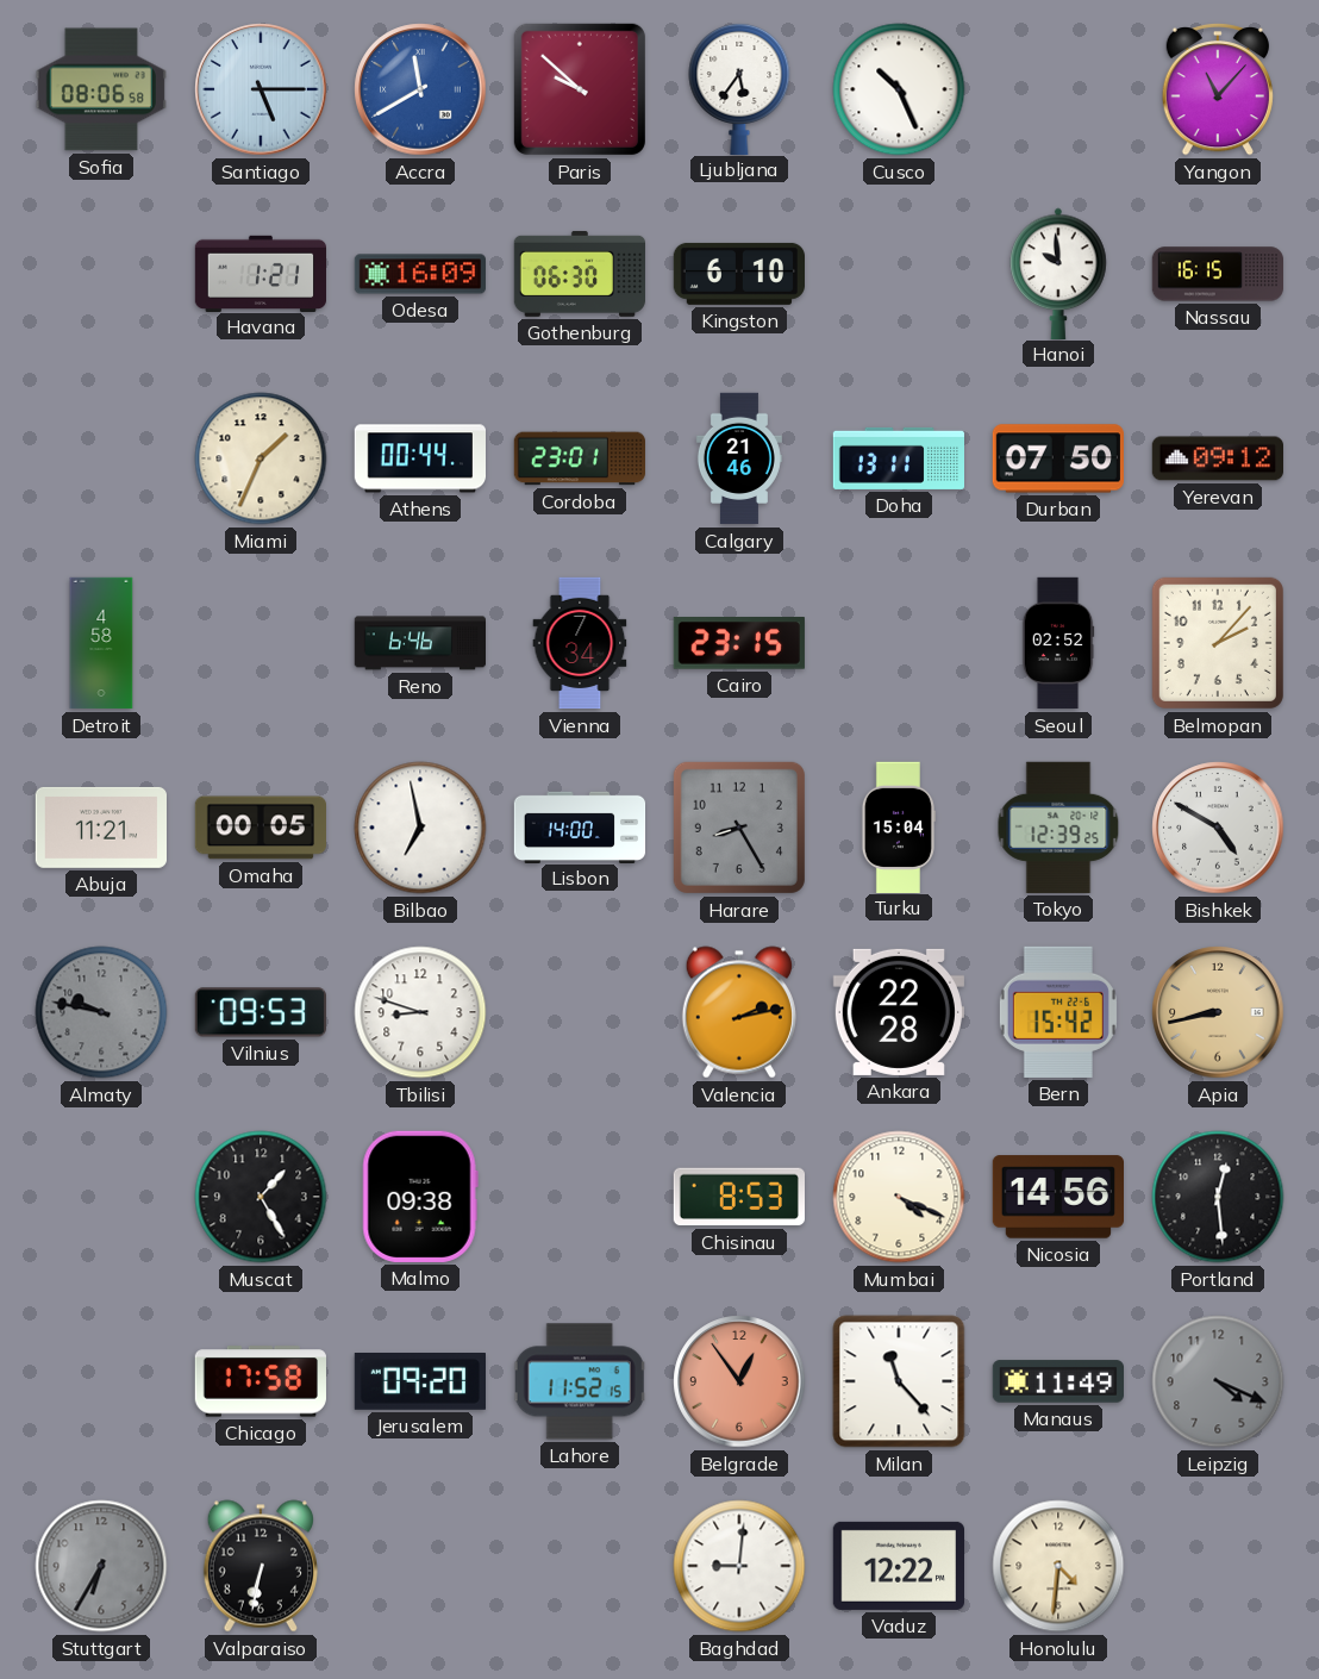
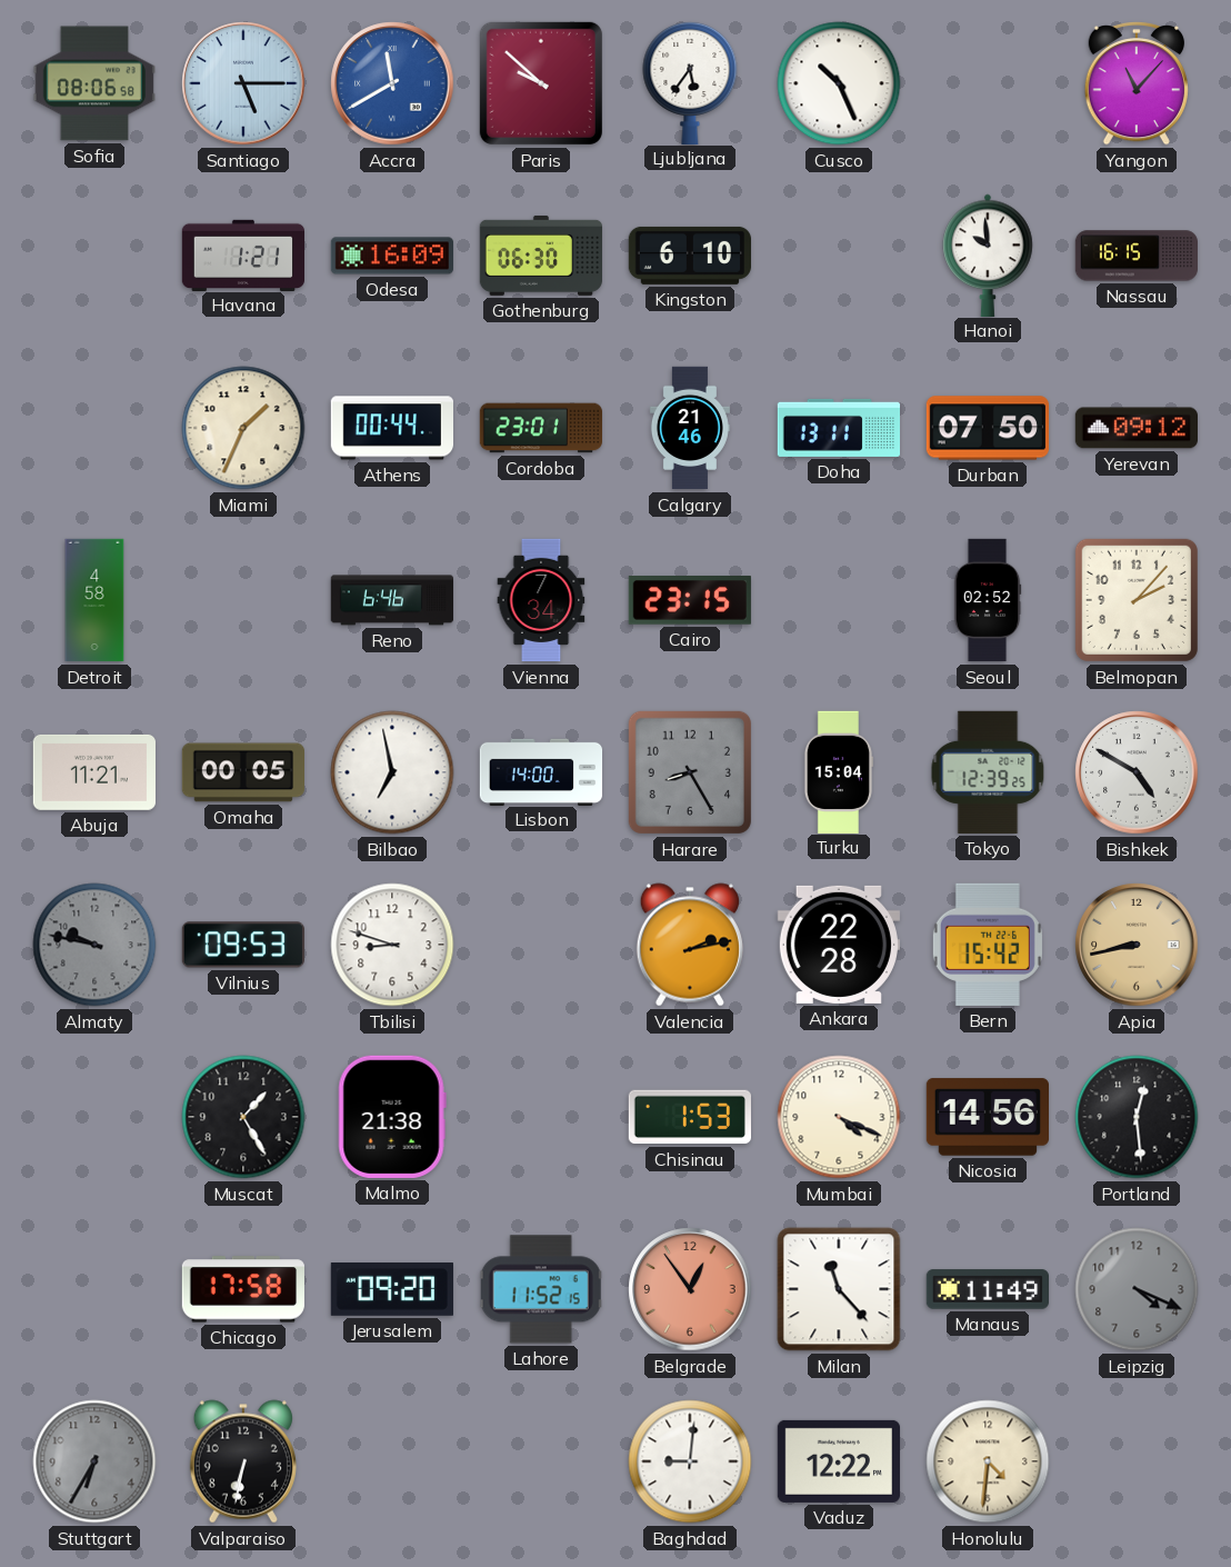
Malmo: 09:38 -> 21:38 (392, 1117)
Chisinau: 8:53 -> 1:53 (689, 1117)
